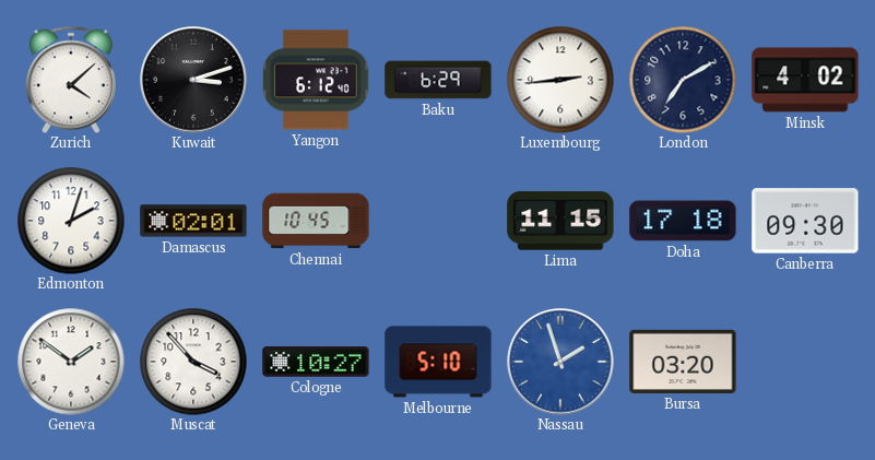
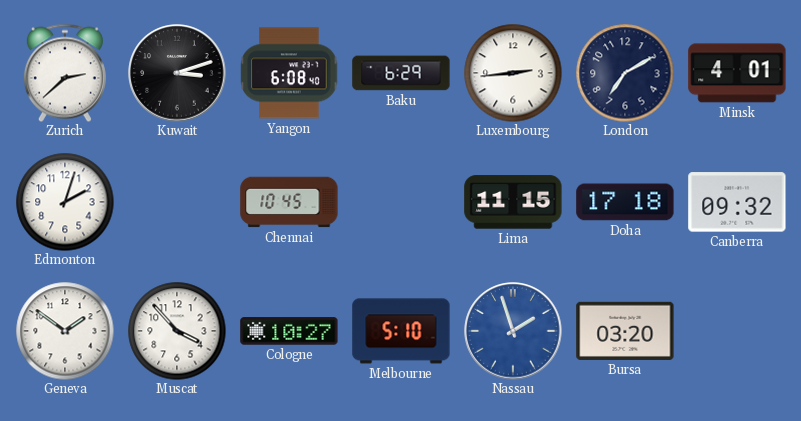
Zurich: 4:08 -> 2:38 (65, 73)
Yangon: 6:12 -> 6:08 (289, 73)
Minsk: 4:02 -> 4:01 (737, 73)
Damascus: 02:01 -> none (193, 221)
Canberra: 09:30 -> 09:32 (737, 202)
